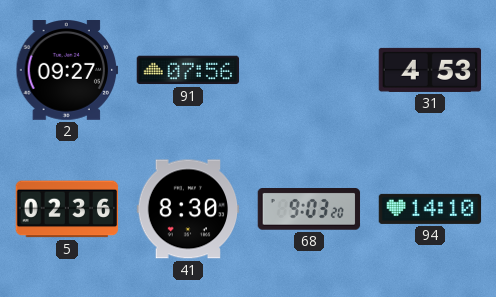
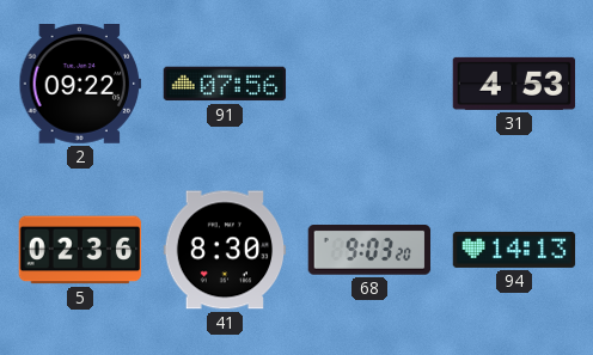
2: 09:27 -> 09:22 (80, 85)
94: 14:10 -> 14:13 (514, 250)
